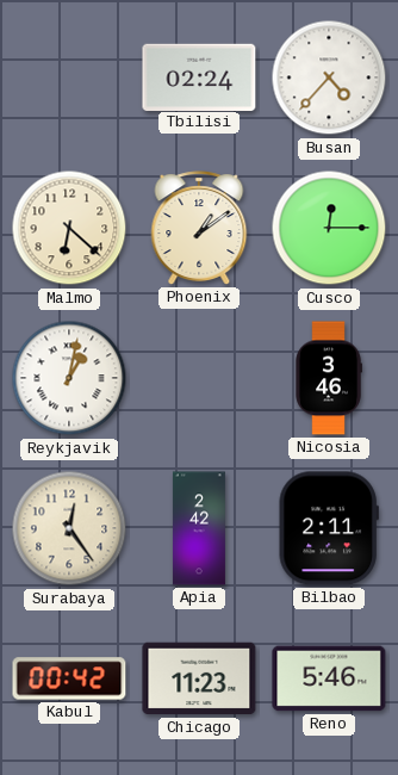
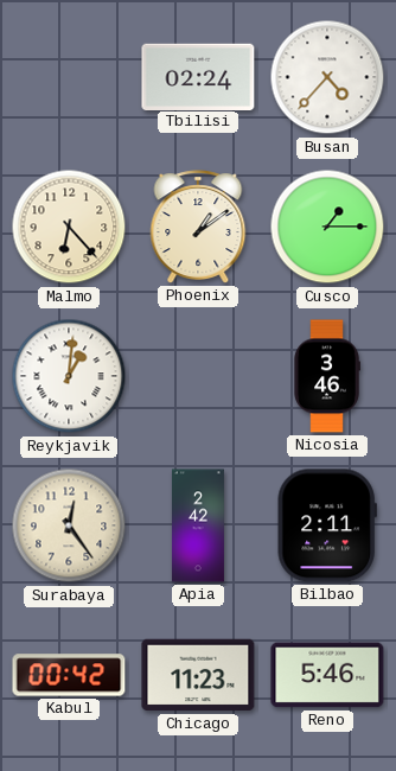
Malmo: 6:22 -> 6:23 (69, 227)
Cusco: 12:15 -> 1:15 (327, 227)
Reykjavik: 1:02 -> 1:01 (69, 376)
